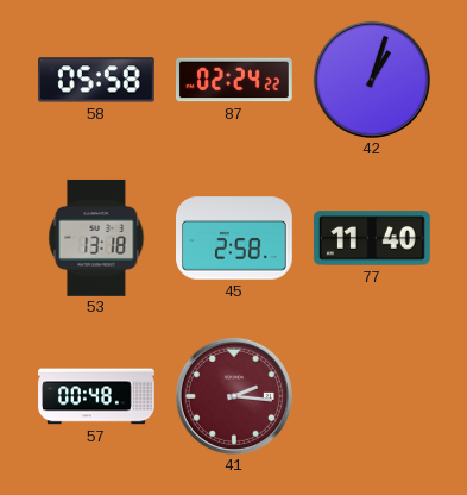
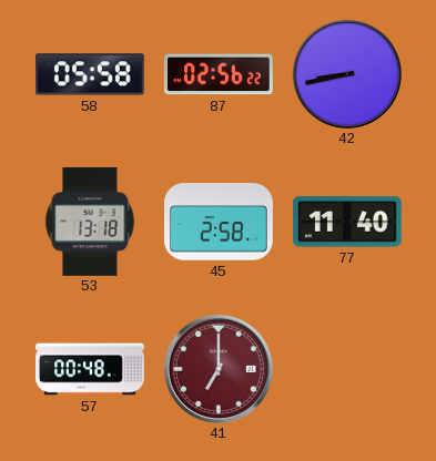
87: 02:24 -> 02:56 (220, 74)
42: 1:03 -> 8:43 (347, 74)
41: 2:16 -> 7:00 (219, 369)
